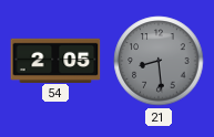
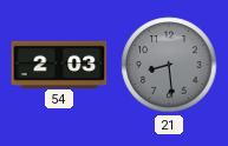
54: 2:05 -> 2:03 (59, 64)
